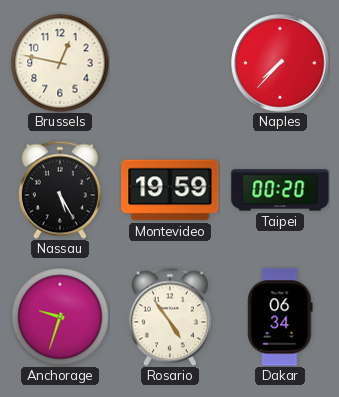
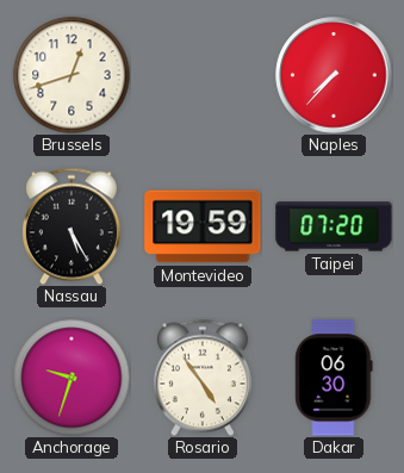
Brussels: 12:47 -> 12:42 (72, 75)
Taipei: 00:20 -> 07:20 (334, 226)
Dakar: 06:34 -> 06:30 (334, 378)
